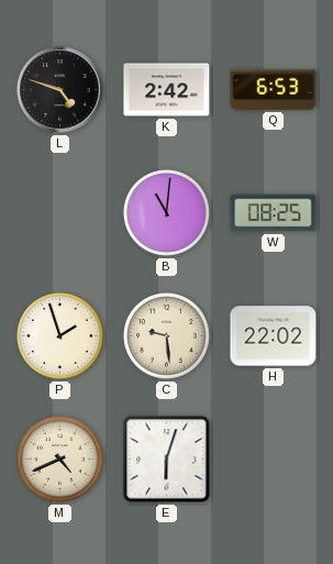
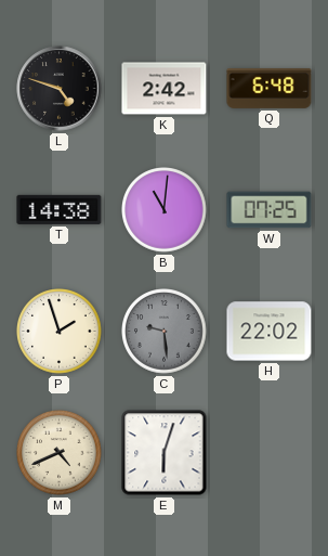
Q: 6:53 -> 6:48 (270, 88)
T: none -> 14:38 (60, 209)
W: 08:25 -> 07:25 (270, 210)
C dial: cream -> grey (165, 332)
